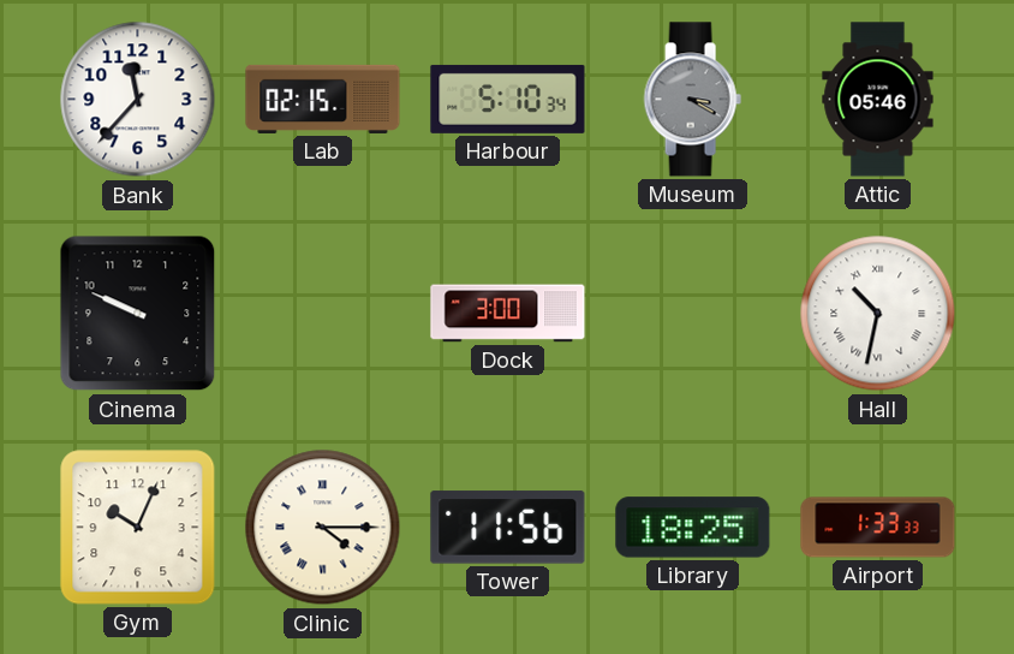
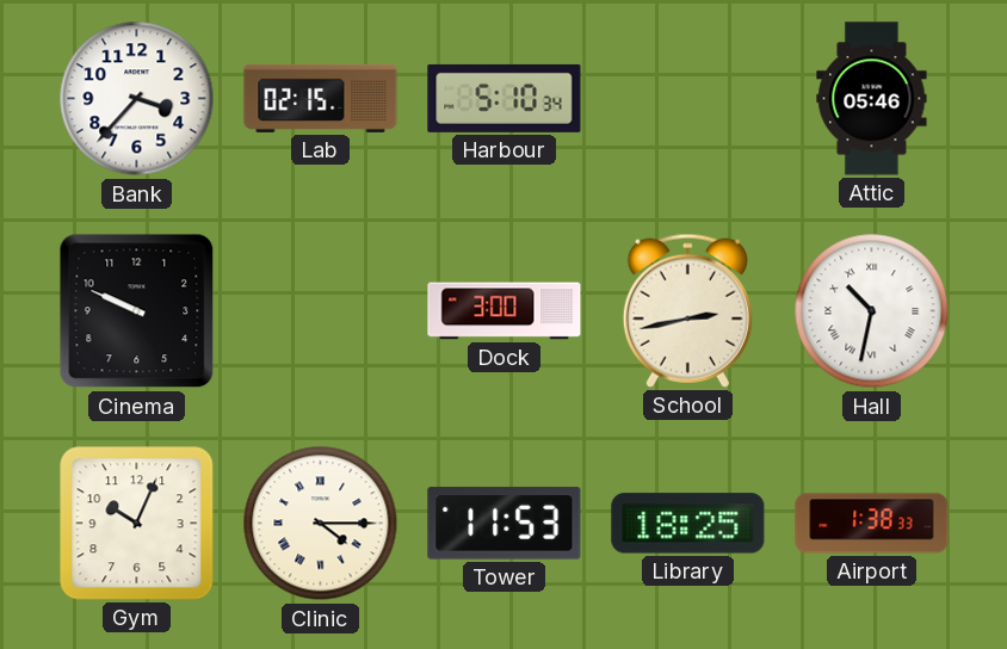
Bank: 11:37 -> 3:37 (137, 99)
Museum: 3:20 -> none (692, 100)
School: none -> 2:43 (687, 310)
Tower: 11:56 -> 11:53 (505, 524)
Airport: 1:33 -> 1:38 (872, 524)
